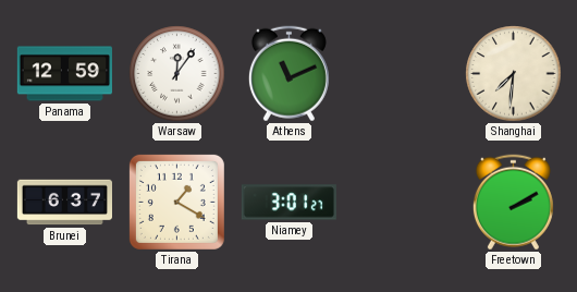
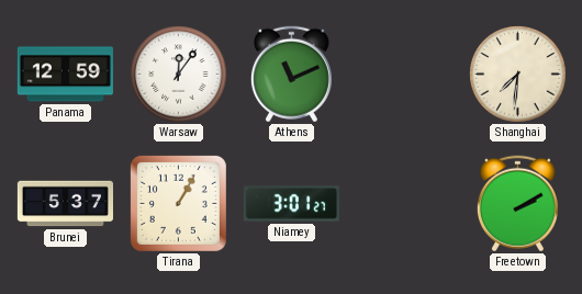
Brunei: 6:37 -> 5:37 (65, 204)
Tirana: 1:20 -> 1:05 (178, 203)
